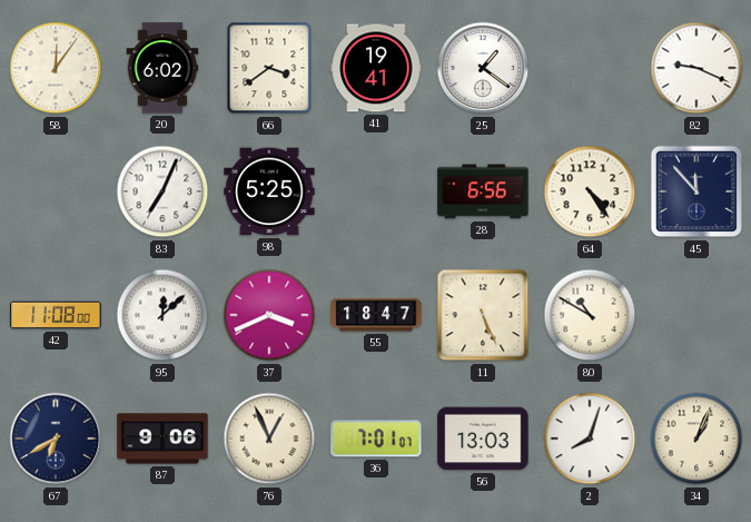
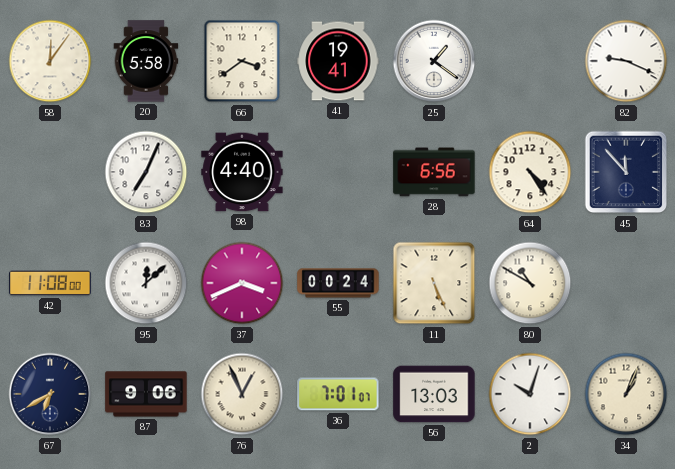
20: 6:02 -> 5:58 (146, 61)
98: 5:25 -> 4:40 (242, 172)
55: 18:47 -> 00:24 (338, 283)
2: 8:03 -> 10:03 (530, 394)
